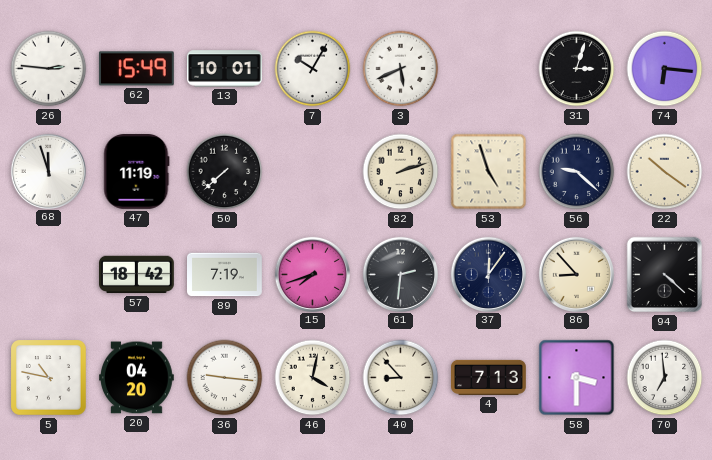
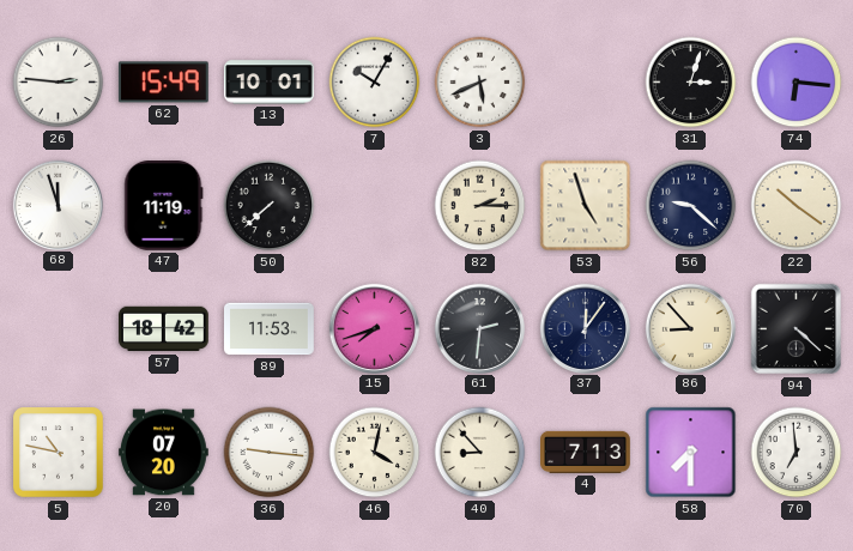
82: 2:12 -> 2:15 (480, 206)
89: 7:19 -> 11:53 (270, 329)
20: 04:20 -> 07:20 (164, 453)
58: 3:30 -> 7:30 (691, 453)
